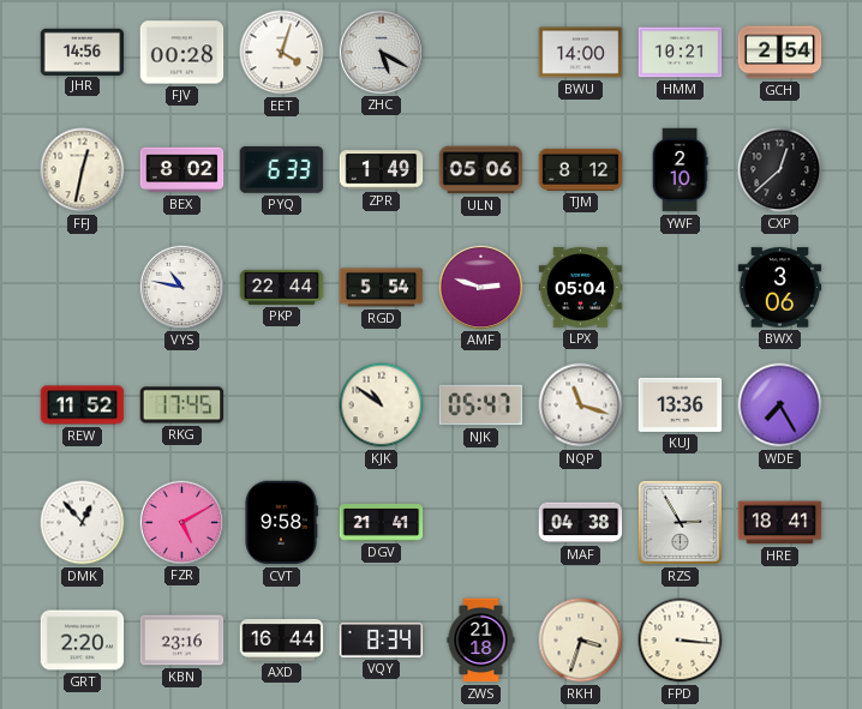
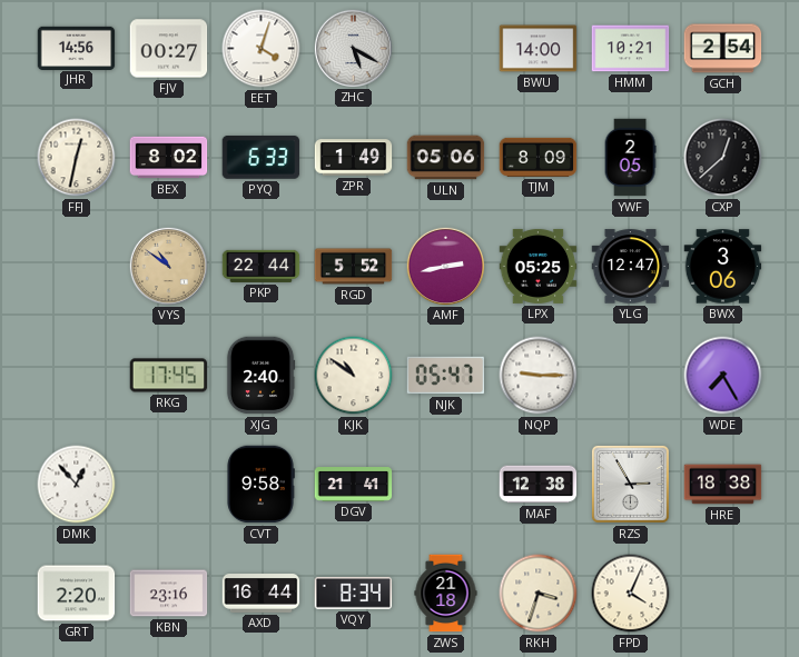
FJV: 00:28 -> 00:27 (169, 49)
TJM: 8:12 -> 8:09 (539, 157)
YWF: 2:10 -> 2:05 (630, 158)
VYS: 10:47 -> 10:51 (168, 266)
VYS dial: white -> champagne (168, 266)
RGD: 5:54 -> 5:52 (354, 267)
AMF: 2:48 -> 2:43 (445, 266)
LPX: 05:04 -> 05:25 (539, 266)
YLG: none -> 12:47 (631, 267)
REW: 11:52 -> none (83, 405)
XJG: none -> 2:40 (260, 376)
NQP: 11:18 -> 9:15 (539, 376)
KUJ: 13:36 -> none (681, 404)
FZR: 5:10 -> none (181, 522)
MAF: 04:38 -> 12:38 (539, 485)
HRE: 18:41 -> 18:38 (723, 485)
FPD: 3:16 -> 4:04 (631, 594)
